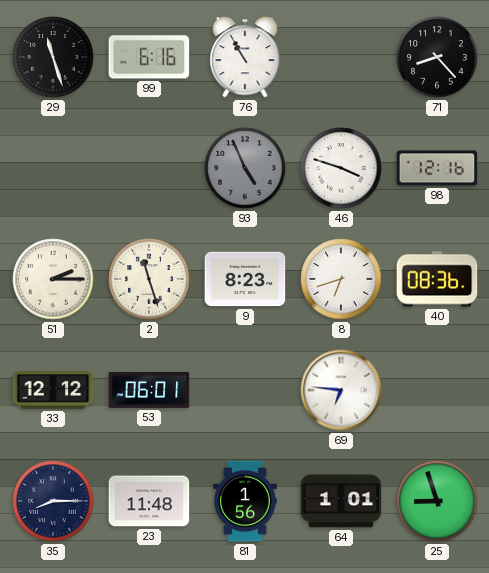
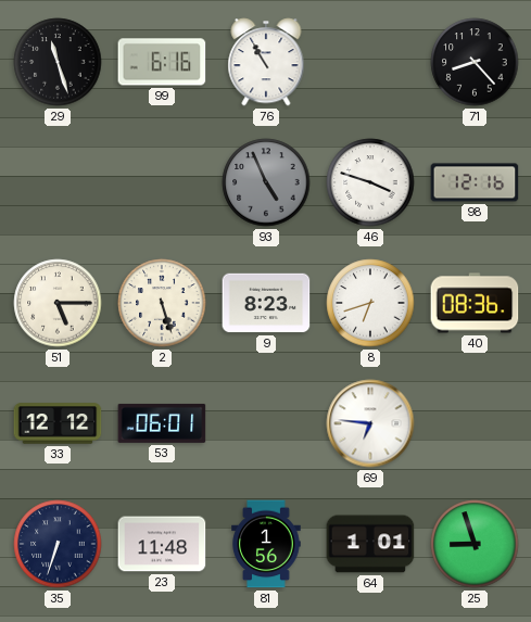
51: 2:15 -> 5:15 (58, 303)
2: 11:27 -> 5:27 (162, 303)
35: 8:15 -> 6:33 (58, 544)
